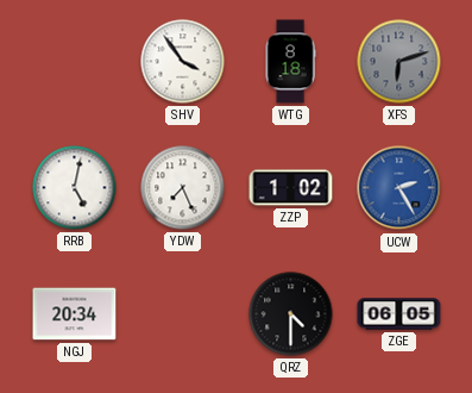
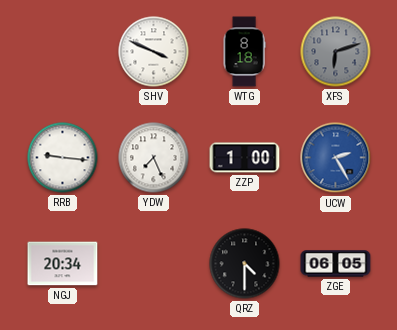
SHV: 3:54 -> 3:49 (154, 52)
RRB: 5:02 -> 9:16 (63, 158)
ZZP: 1:02 -> 1:00 (245, 158)
